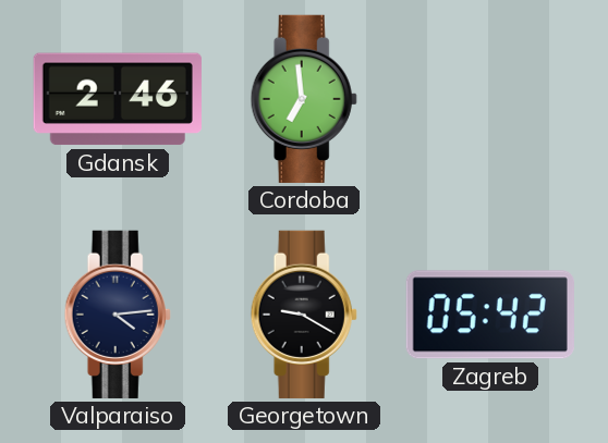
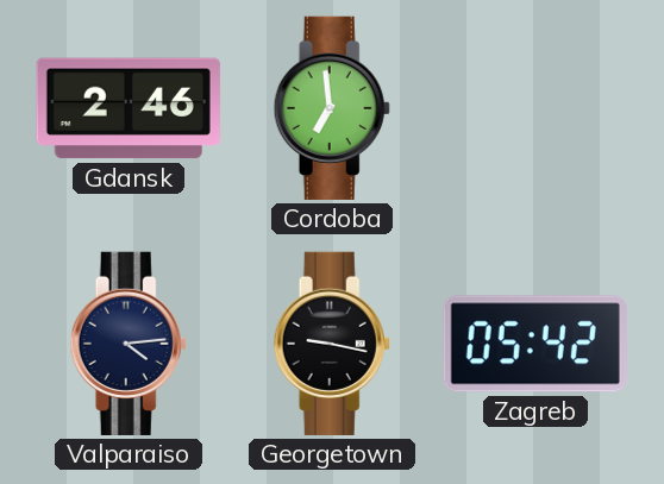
Georgetown: 9:20 -> 9:17 (332, 344)
